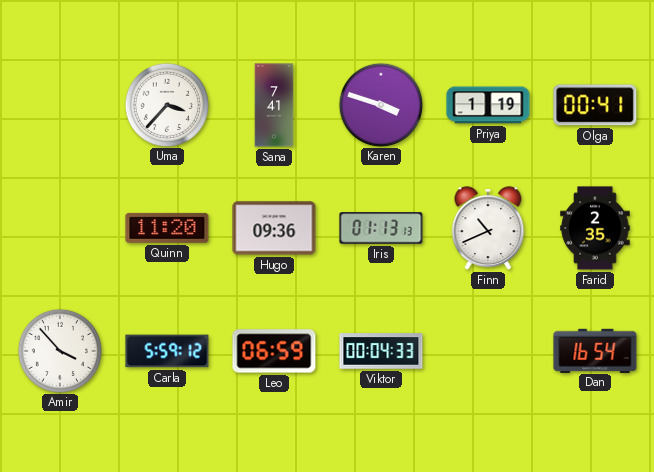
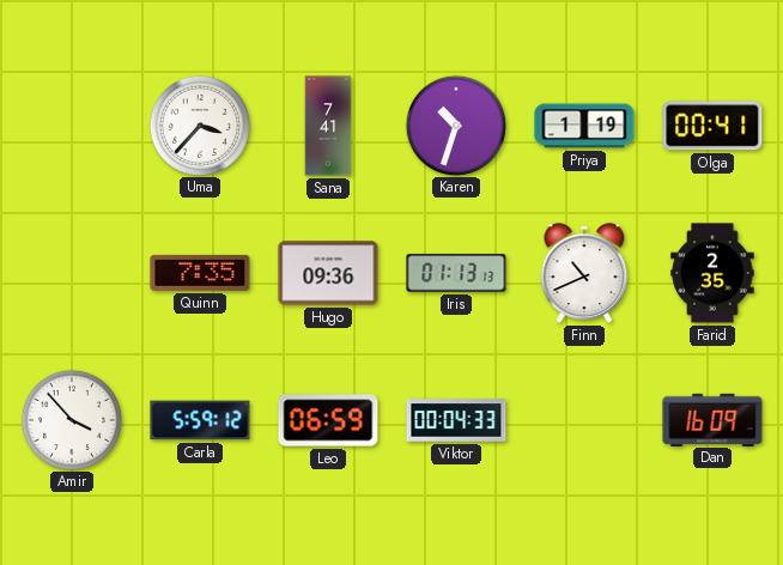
Karen: 3:48 -> 10:33 (455, 124)
Quinn: 11:20 -> 7:35 (200, 273)
Dan: 16:54 -> 16:09 (712, 419)
